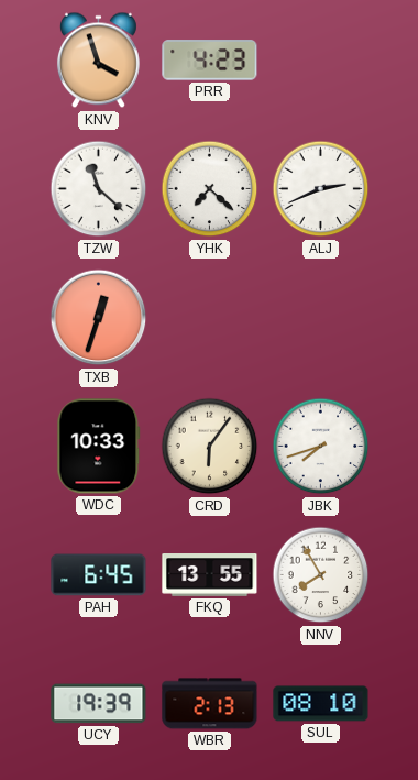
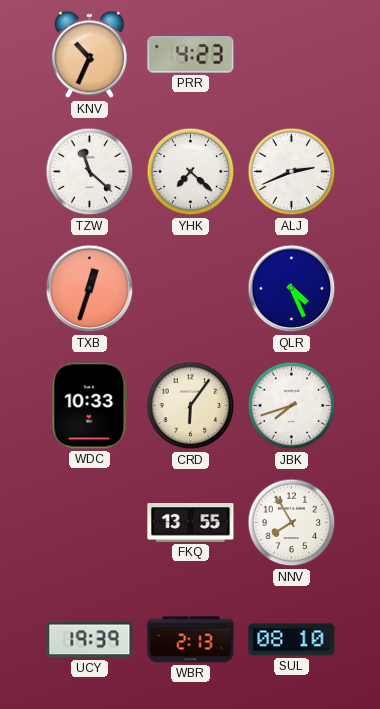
KNV: 3:57 -> 10:34 (89, 55)
QLR: none -> 4:26 (292, 289)
PAH: 6:45 -> none (99, 575)
